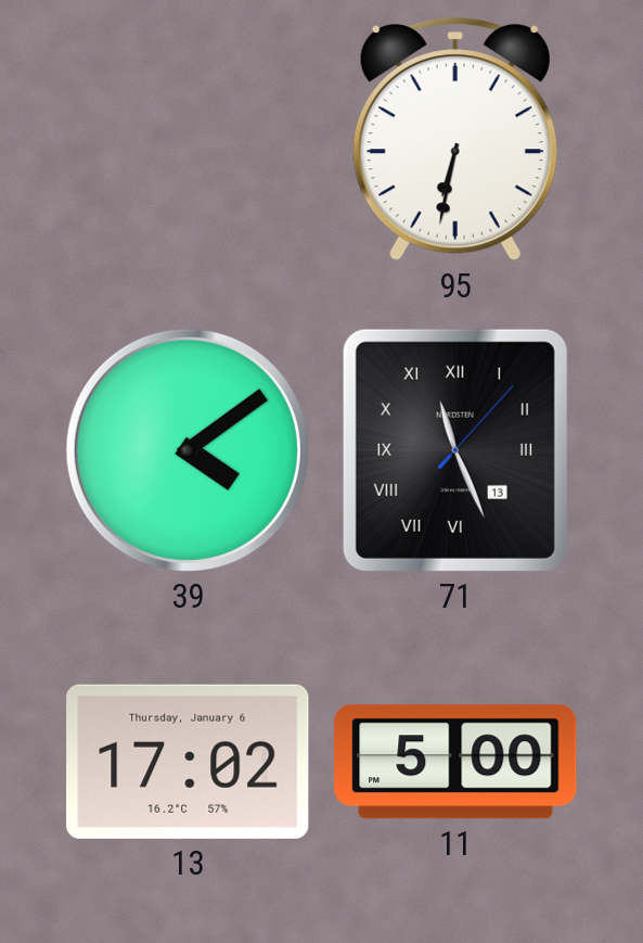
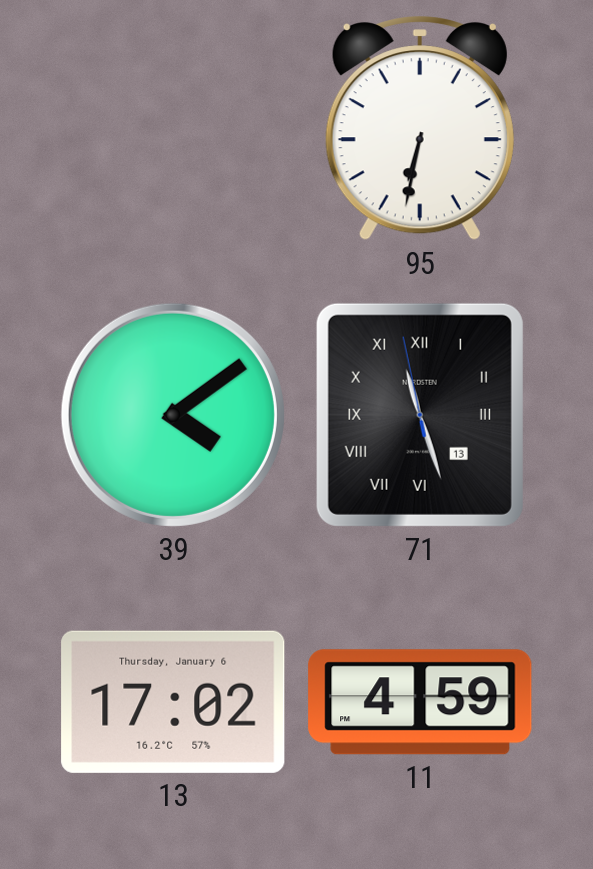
71: 11:26:07 -> 11:26:58 (420, 415)
11: 5:00 -> 4:59 (420, 702)
